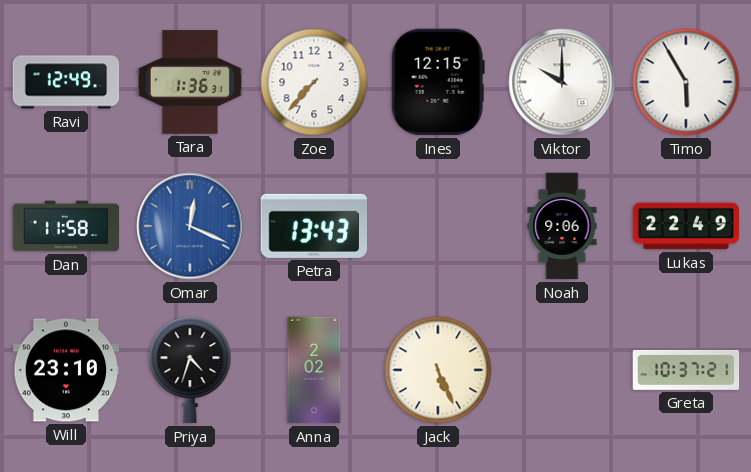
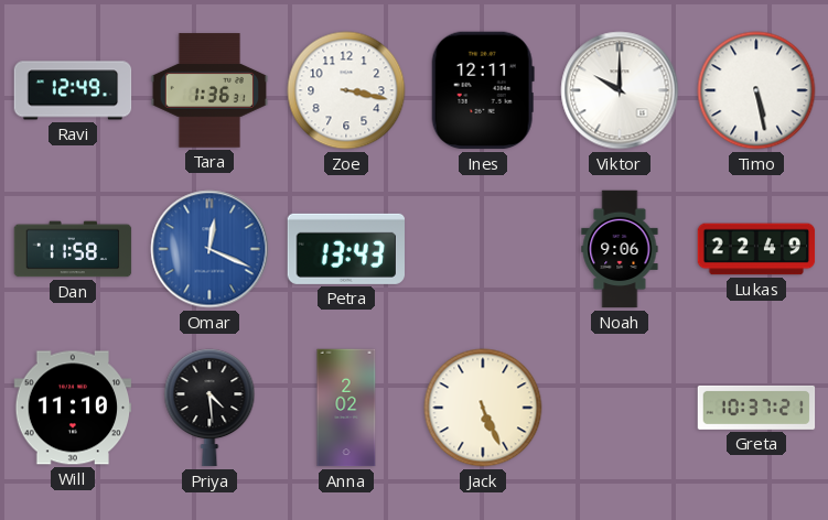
Zoe: 7:37 -> 3:17 (346, 90)
Ines: 12:15 -> 12:11 (483, 90)
Timo: 5:55 -> 5:28 (756, 90)
Will: 23:10 -> 11:10 (73, 408)
Priya: 4:33 -> 4:29 (209, 408)
